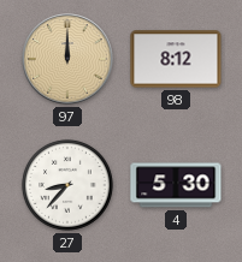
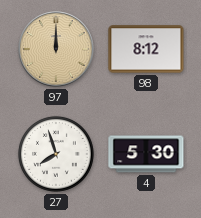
27: 8:37 -> 7:57 (56, 154)
